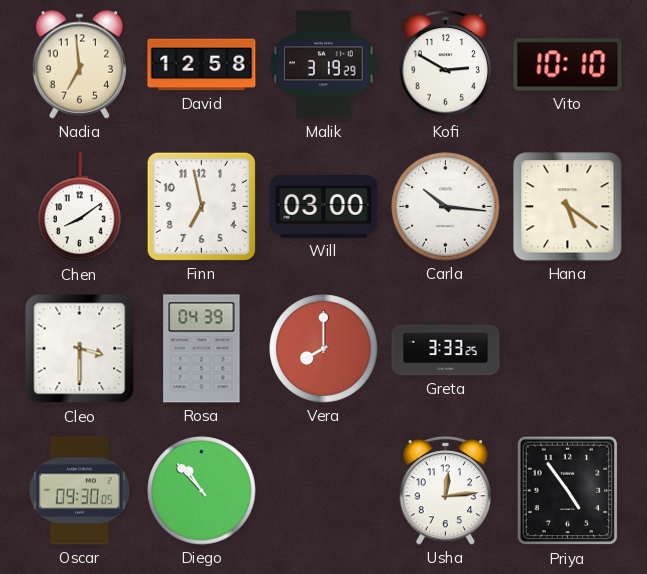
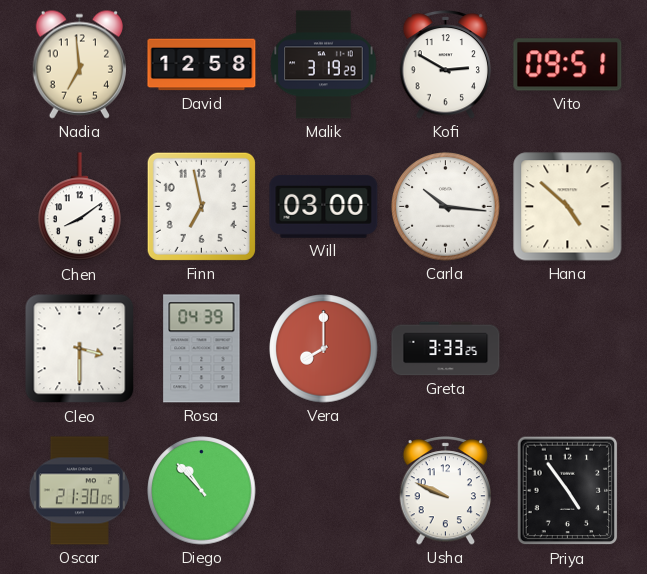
Vito: 10:10 -> 09:51 (568, 65)
Hana: 5:21 -> 4:52 (568, 207)
Oscar: 09:30 -> 21:30 (79, 491)
Usha: 12:14 -> 9:49 (446, 491)
